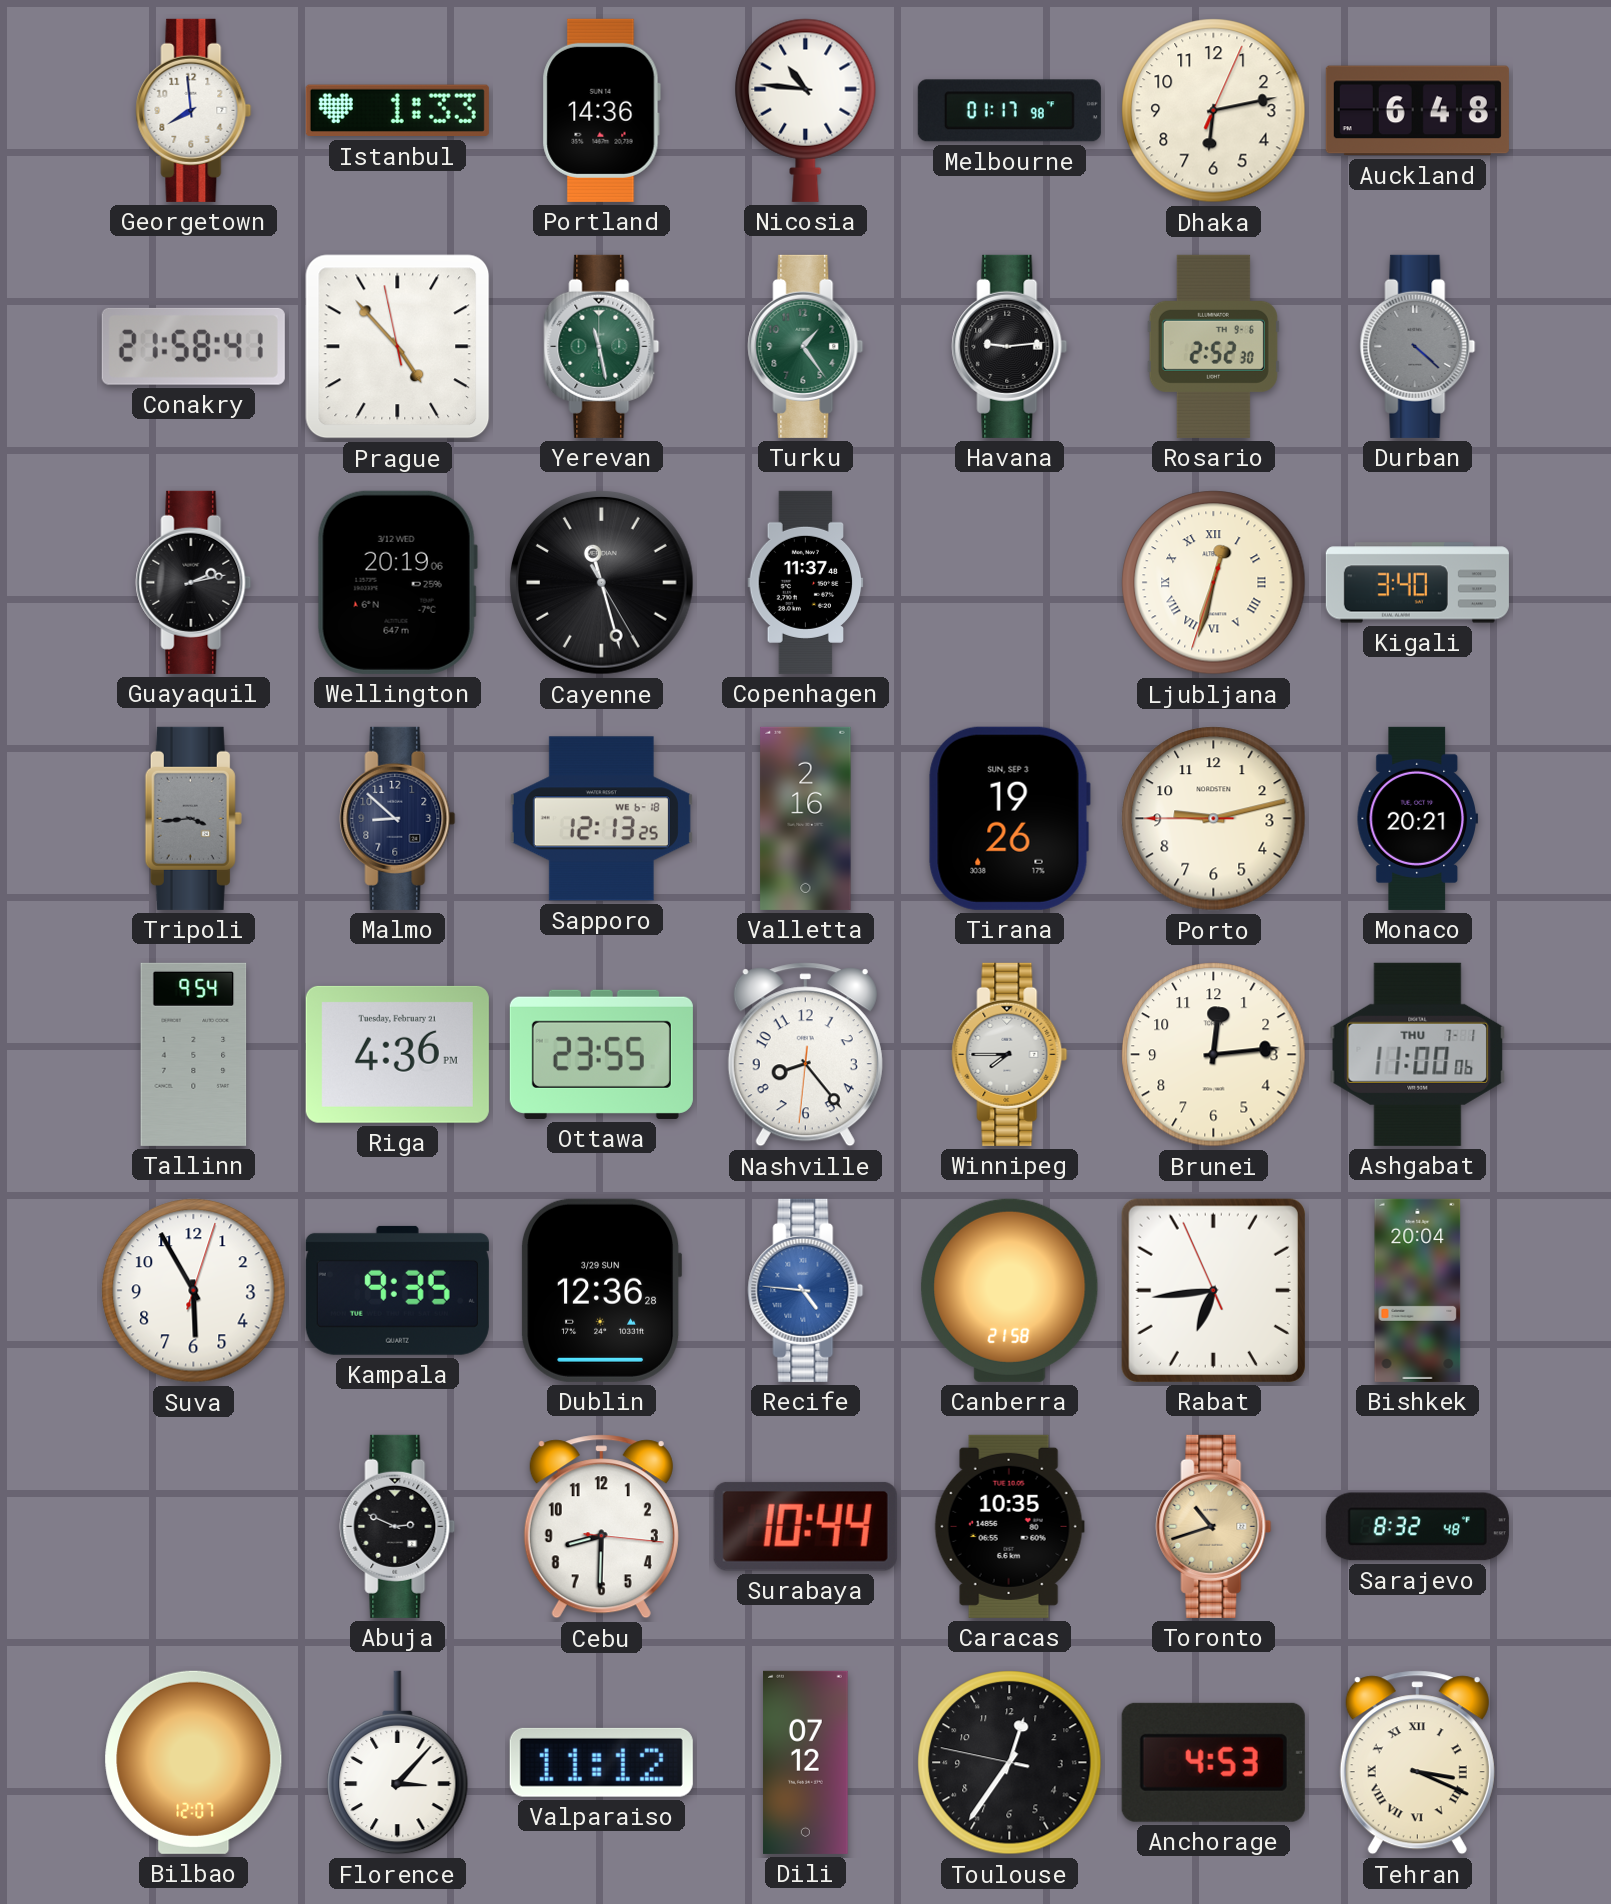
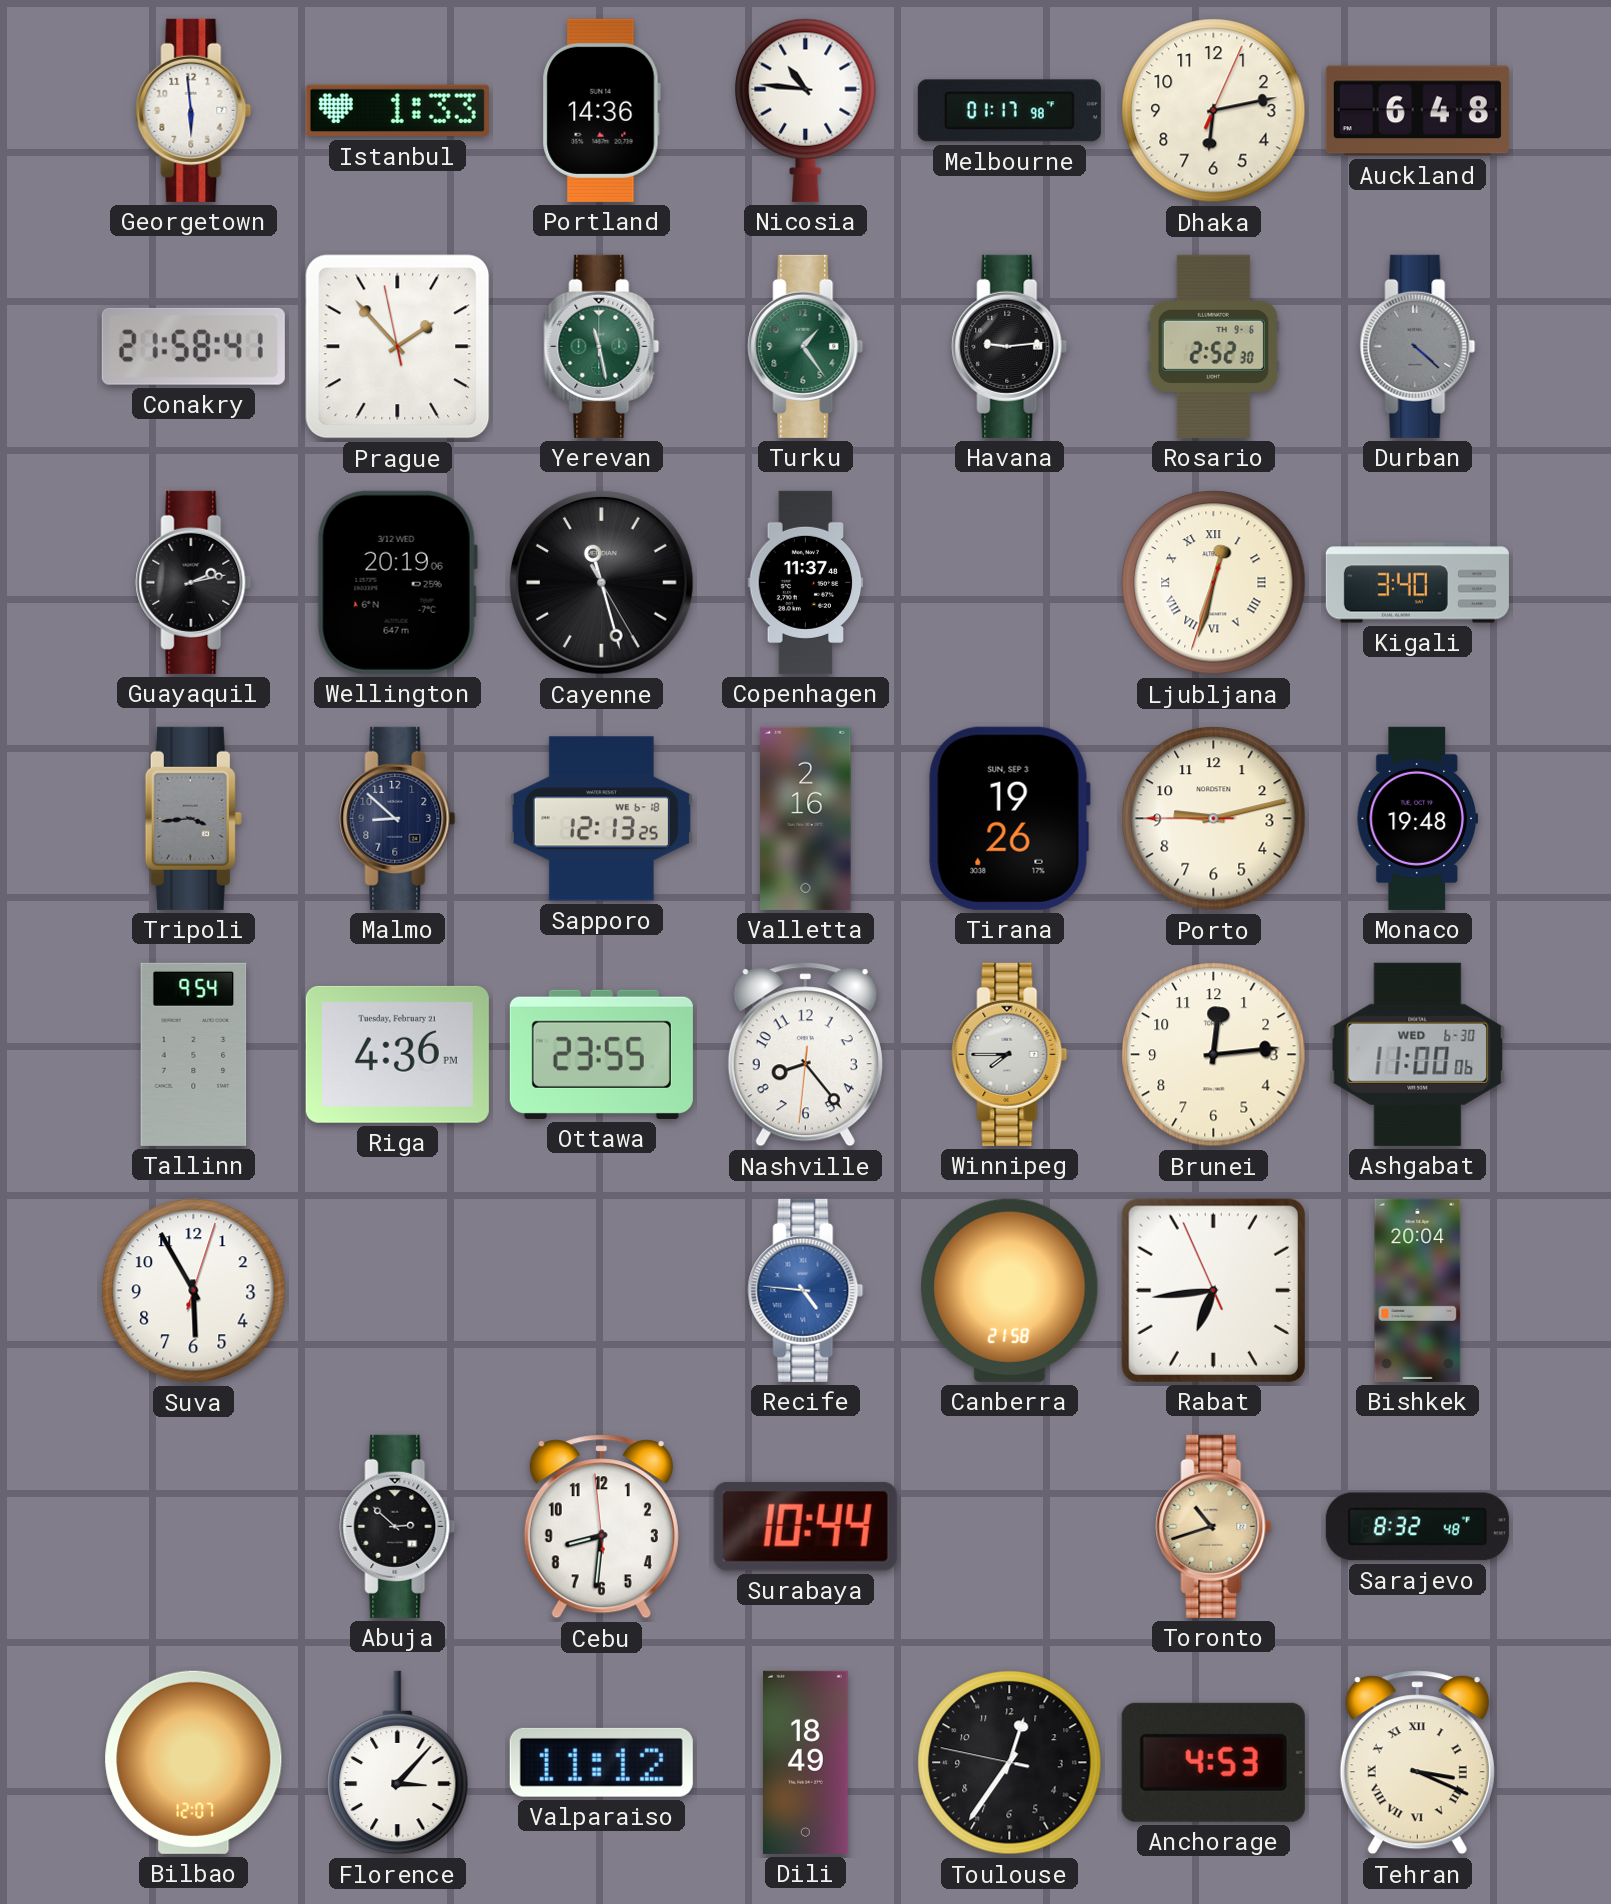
Georgetown: 7:59 -> 5:59 (194, 110)
Prague: 4:52 -> 1:52 (398, 347)
Monaco: 20:21 -> 19:48 (1417, 818)
Ashgabat date: THU 7-1 -> WED 6-30 (1418, 1054)
Kampala: 9:35 -> none (397, 1290)
Dublin: 12:36 -> none (602, 1290)
Abuja: 2:49 -> 2:52 (398, 1526)
Cebu: 8:30:16 -> 8:30:59 (601, 1527)
Caracas: 10:35 -> none (1009, 1526)
Dili: 07:12 -> 18:49 (806, 1762)
